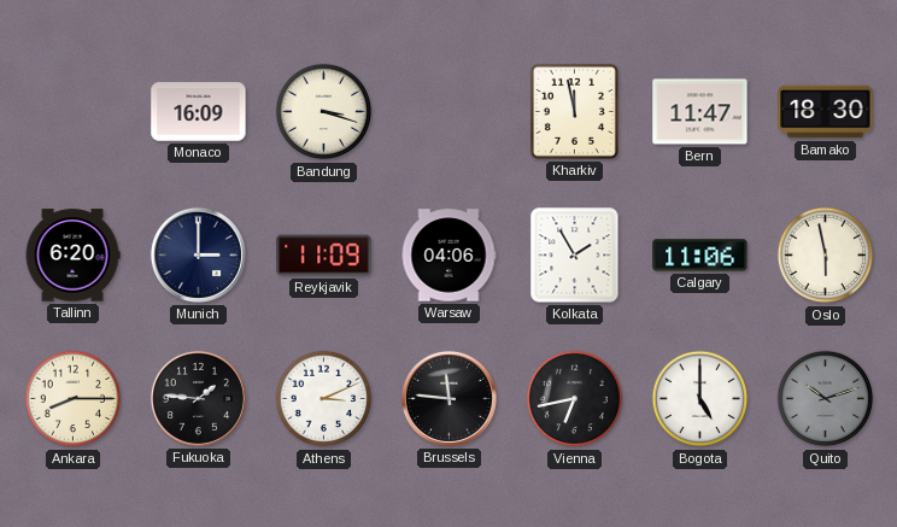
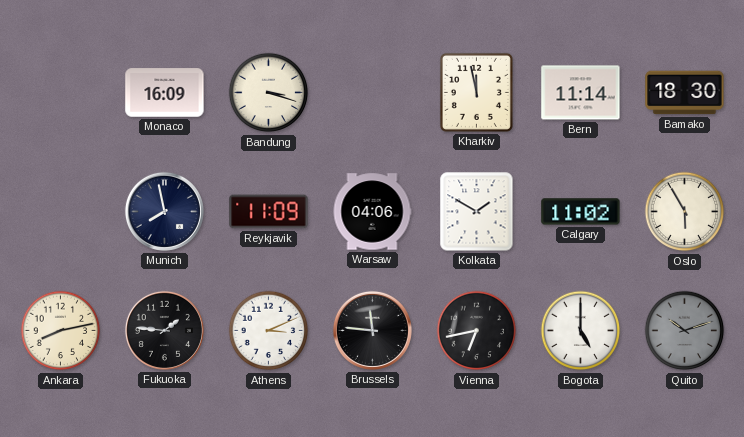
Bern: 11:47 -> 11:14 (581, 93)
Tallinn: 6:20 -> none (72, 256)
Munich: 3:00 -> 7:58 (164, 211)
Kolkata: 1:55 -> 1:50 (477, 212)
Calgary: 11:06 -> 11:02 (581, 212)
Oslo: 5:58 -> 5:55 (685, 212)
Ankara: 8:15 -> 8:13 (61, 331)
